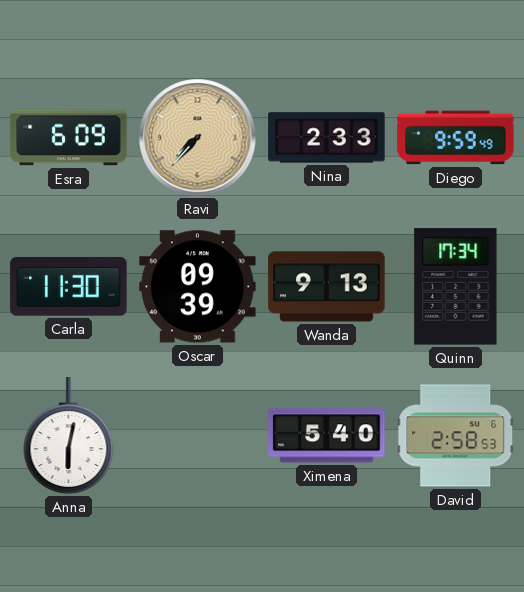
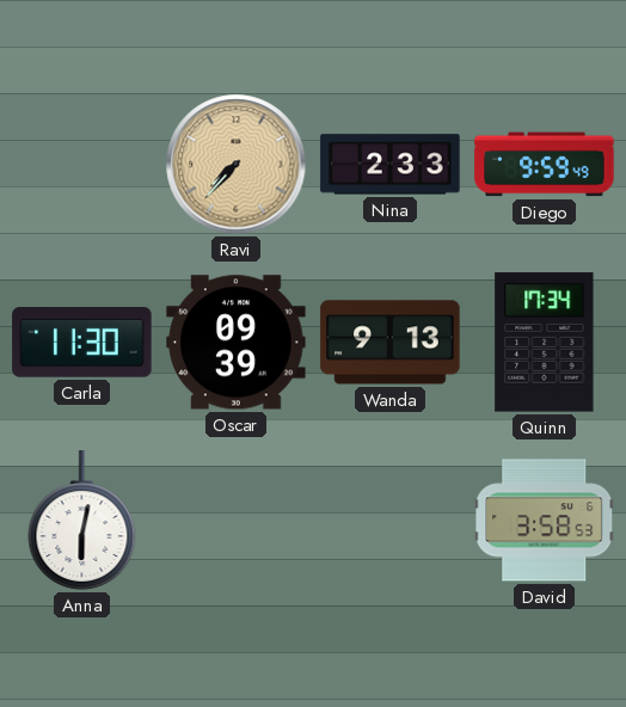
Esra: 6:09 -> none (69, 138)
Ximena: 5:40 -> none (327, 436)
David: 2:58 -> 3:58 (545, 521)
